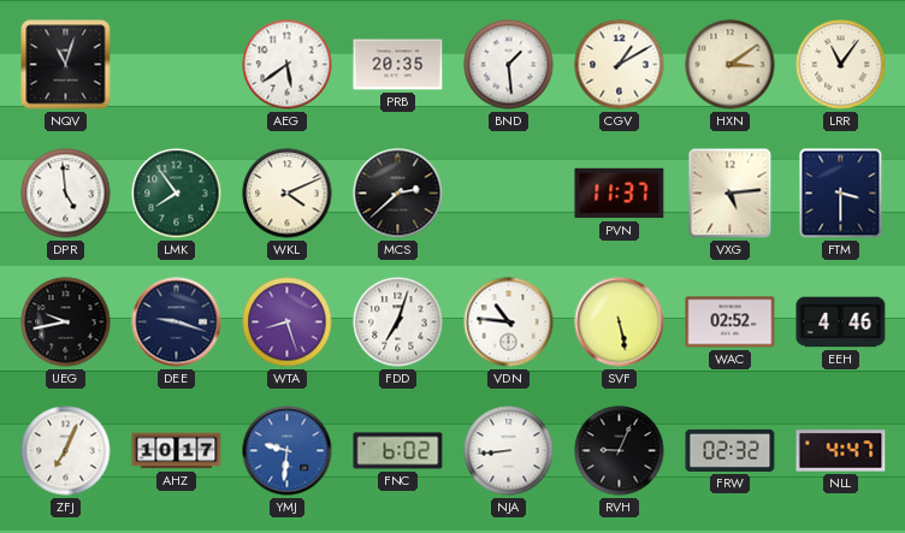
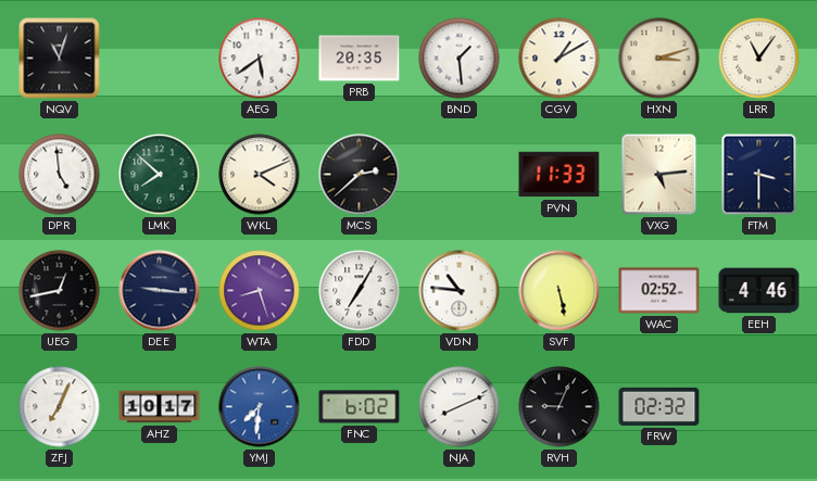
HXN: 3:09 -> 3:12 (659, 59)
LMK: 7:54 -> 7:52 (160, 175)
PVN: 11:37 -> 11:33 (560, 175)
UEG: 9:43 -> 12:43 (60, 291)
DEE: 9:18 -> 9:16 (160, 291)
FDD: 7:03 -> 7:05 (360, 291)
YMJ: 9:31 -> 7:31 (260, 407)
NJA: 8:44 -> 8:11 (460, 407)
NLL: 4:47 -> none (841, 451)
